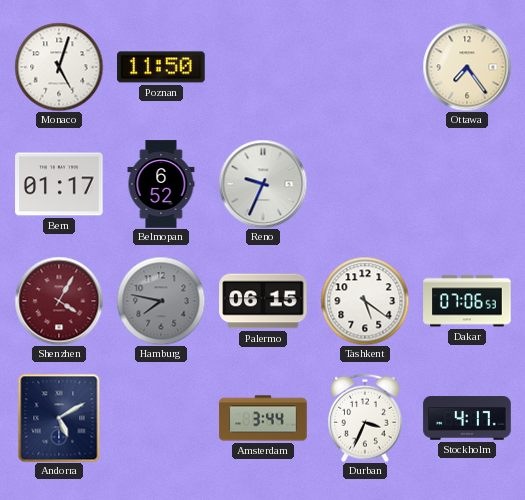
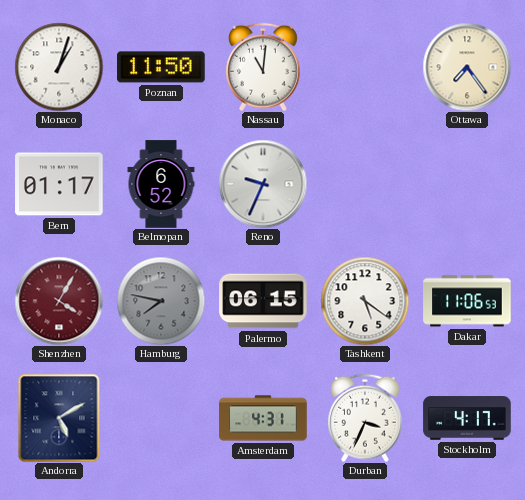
Monaco: 5:03 -> 1:03 (59, 67)
Nassau: none -> 11:01 (264, 67)
Dakar: 07:06 -> 11:06 (467, 301)
Amsterdam: 3:44 -> 4:31 (263, 418)
